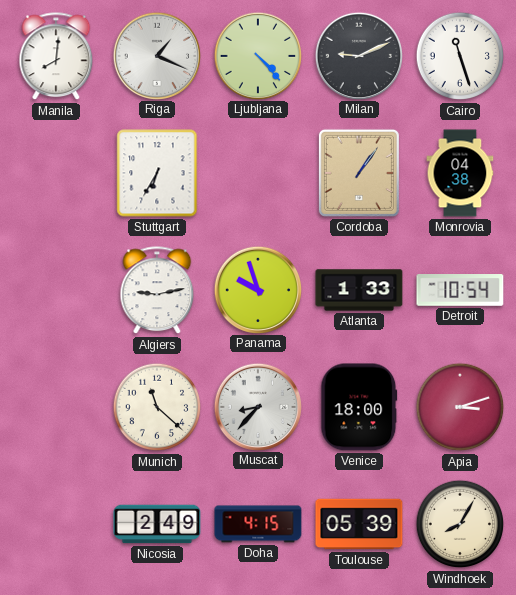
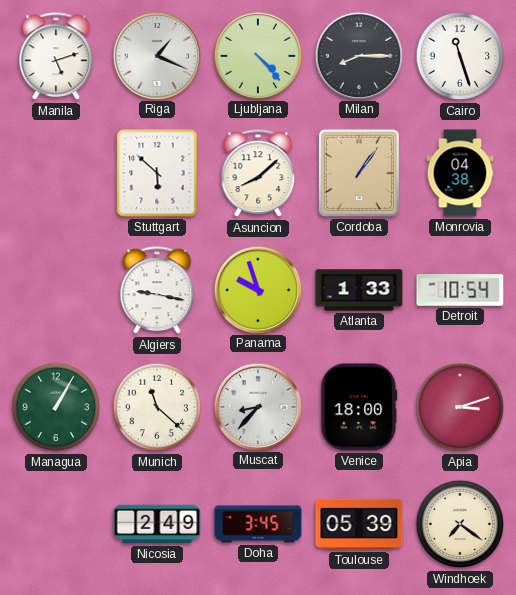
Manila: 8:01 -> 5:12 (56, 57)
Milan: 9:11 -> 8:15 (358, 55)
Stuttgart: 6:35 -> 5:52 (157, 173)
Asuncion: none -> 8:08 (258, 174)
Algiers: 9:13 -> 9:17 (157, 291)
Managua: none -> 1:05 (56, 407)
Doha: 4:15 -> 3:45 (258, 524)
Windhoek: 8:05 -> 7:21 (460, 524)
